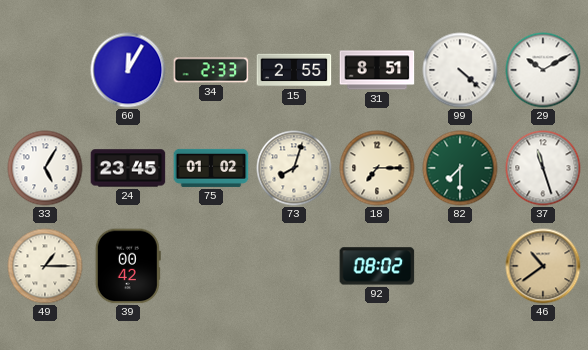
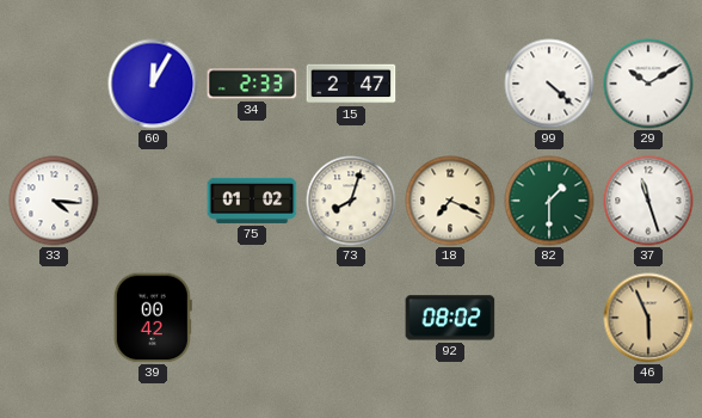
15: 2:55 -> 2:47 (351, 84)
31: 8:51 -> none (377, 70)
33: 5:05 -> 4:16 (54, 201)
24: 23:45 -> none (128, 168)
18: 7:15 -> 7:19 (450, 201)
82: 7:30 -> 1:30 (549, 201)
49: 1:15 -> none (45, 266)
46: 10:39 -> 5:56 (648, 318)
